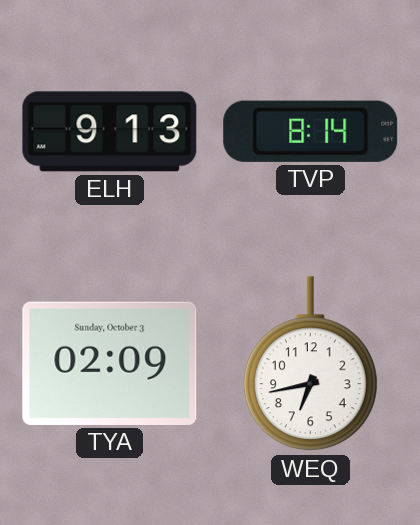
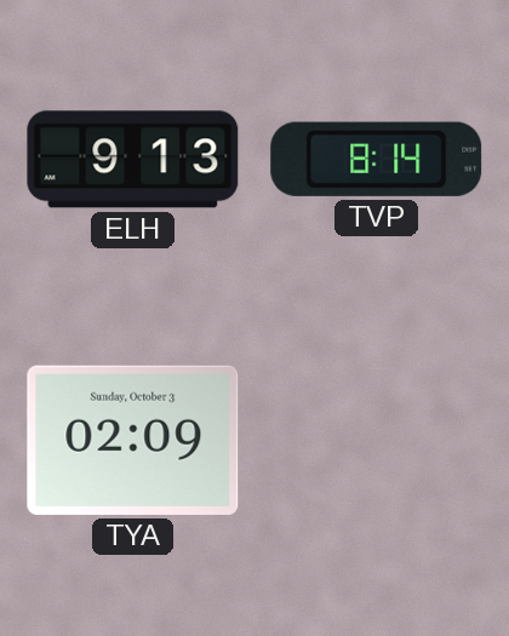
WEQ: 6:43 -> none (310, 364)
